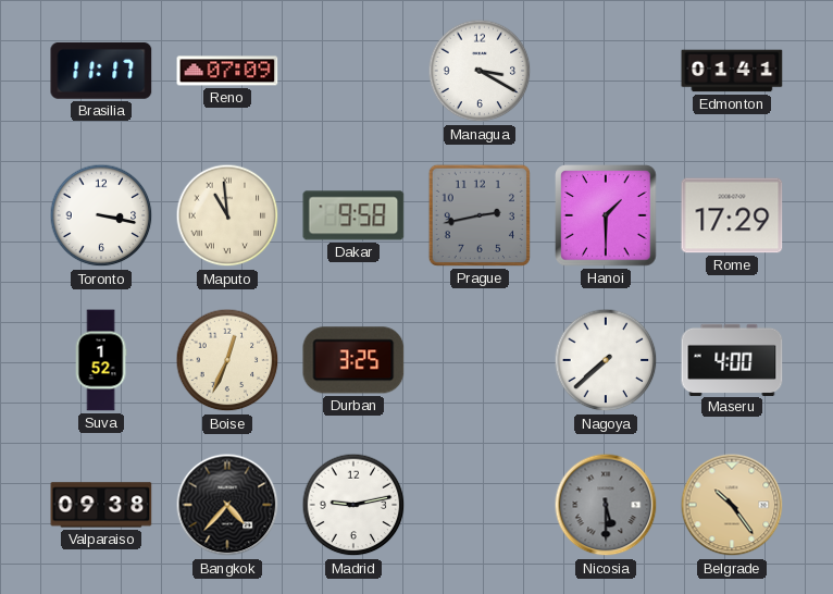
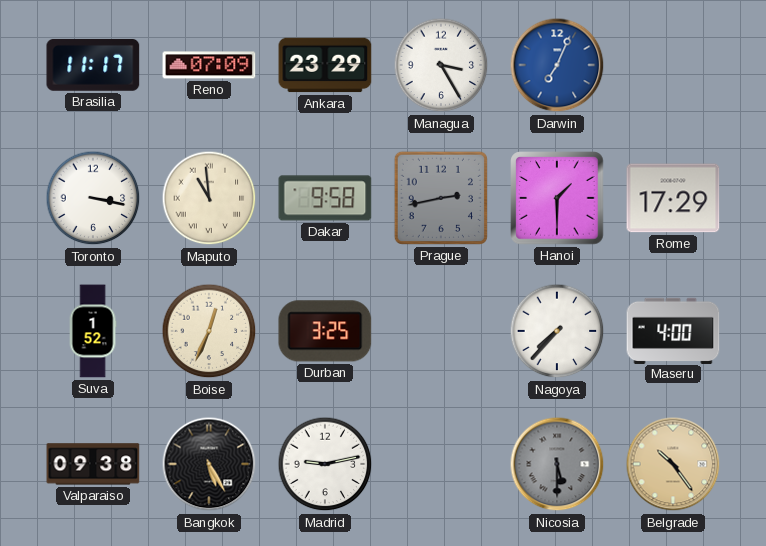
Ankara: none -> 23:29 (325, 65)
Managua: 3:20 -> 3:25 (441, 65)
Darwin: none -> 7:04 (557, 65)
Edmonton: 01:41 -> none (732, 71)
Nagoya: 7:38 -> 7:37 (557, 331)
Bangkok: 4:37 -> 5:25 (209, 464)
